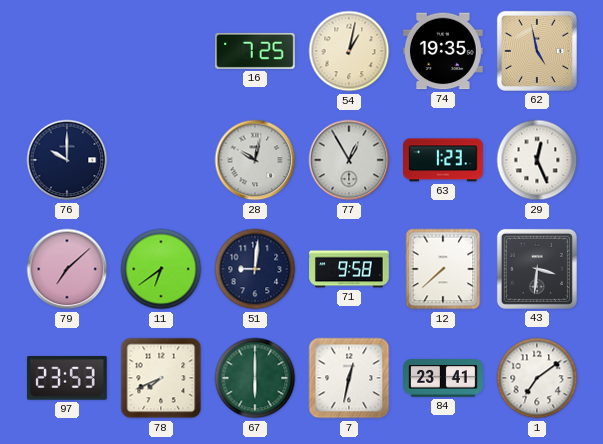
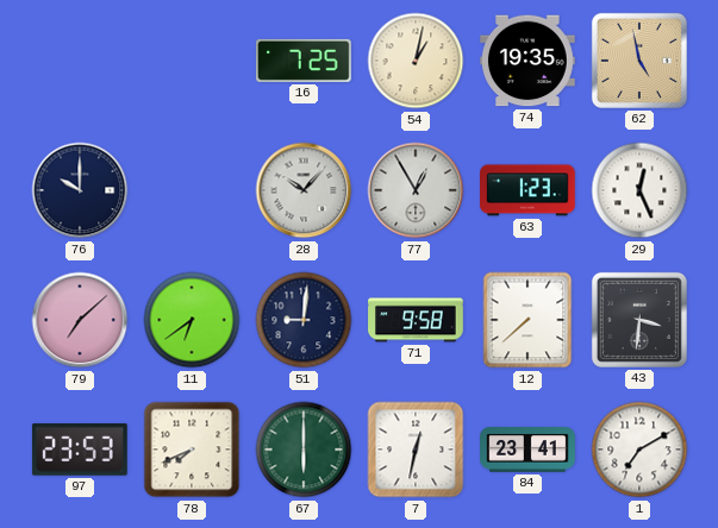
28: 10:02 -> 10:07 (304, 190)
1: 7:09 -> 7:10 (639, 450)
